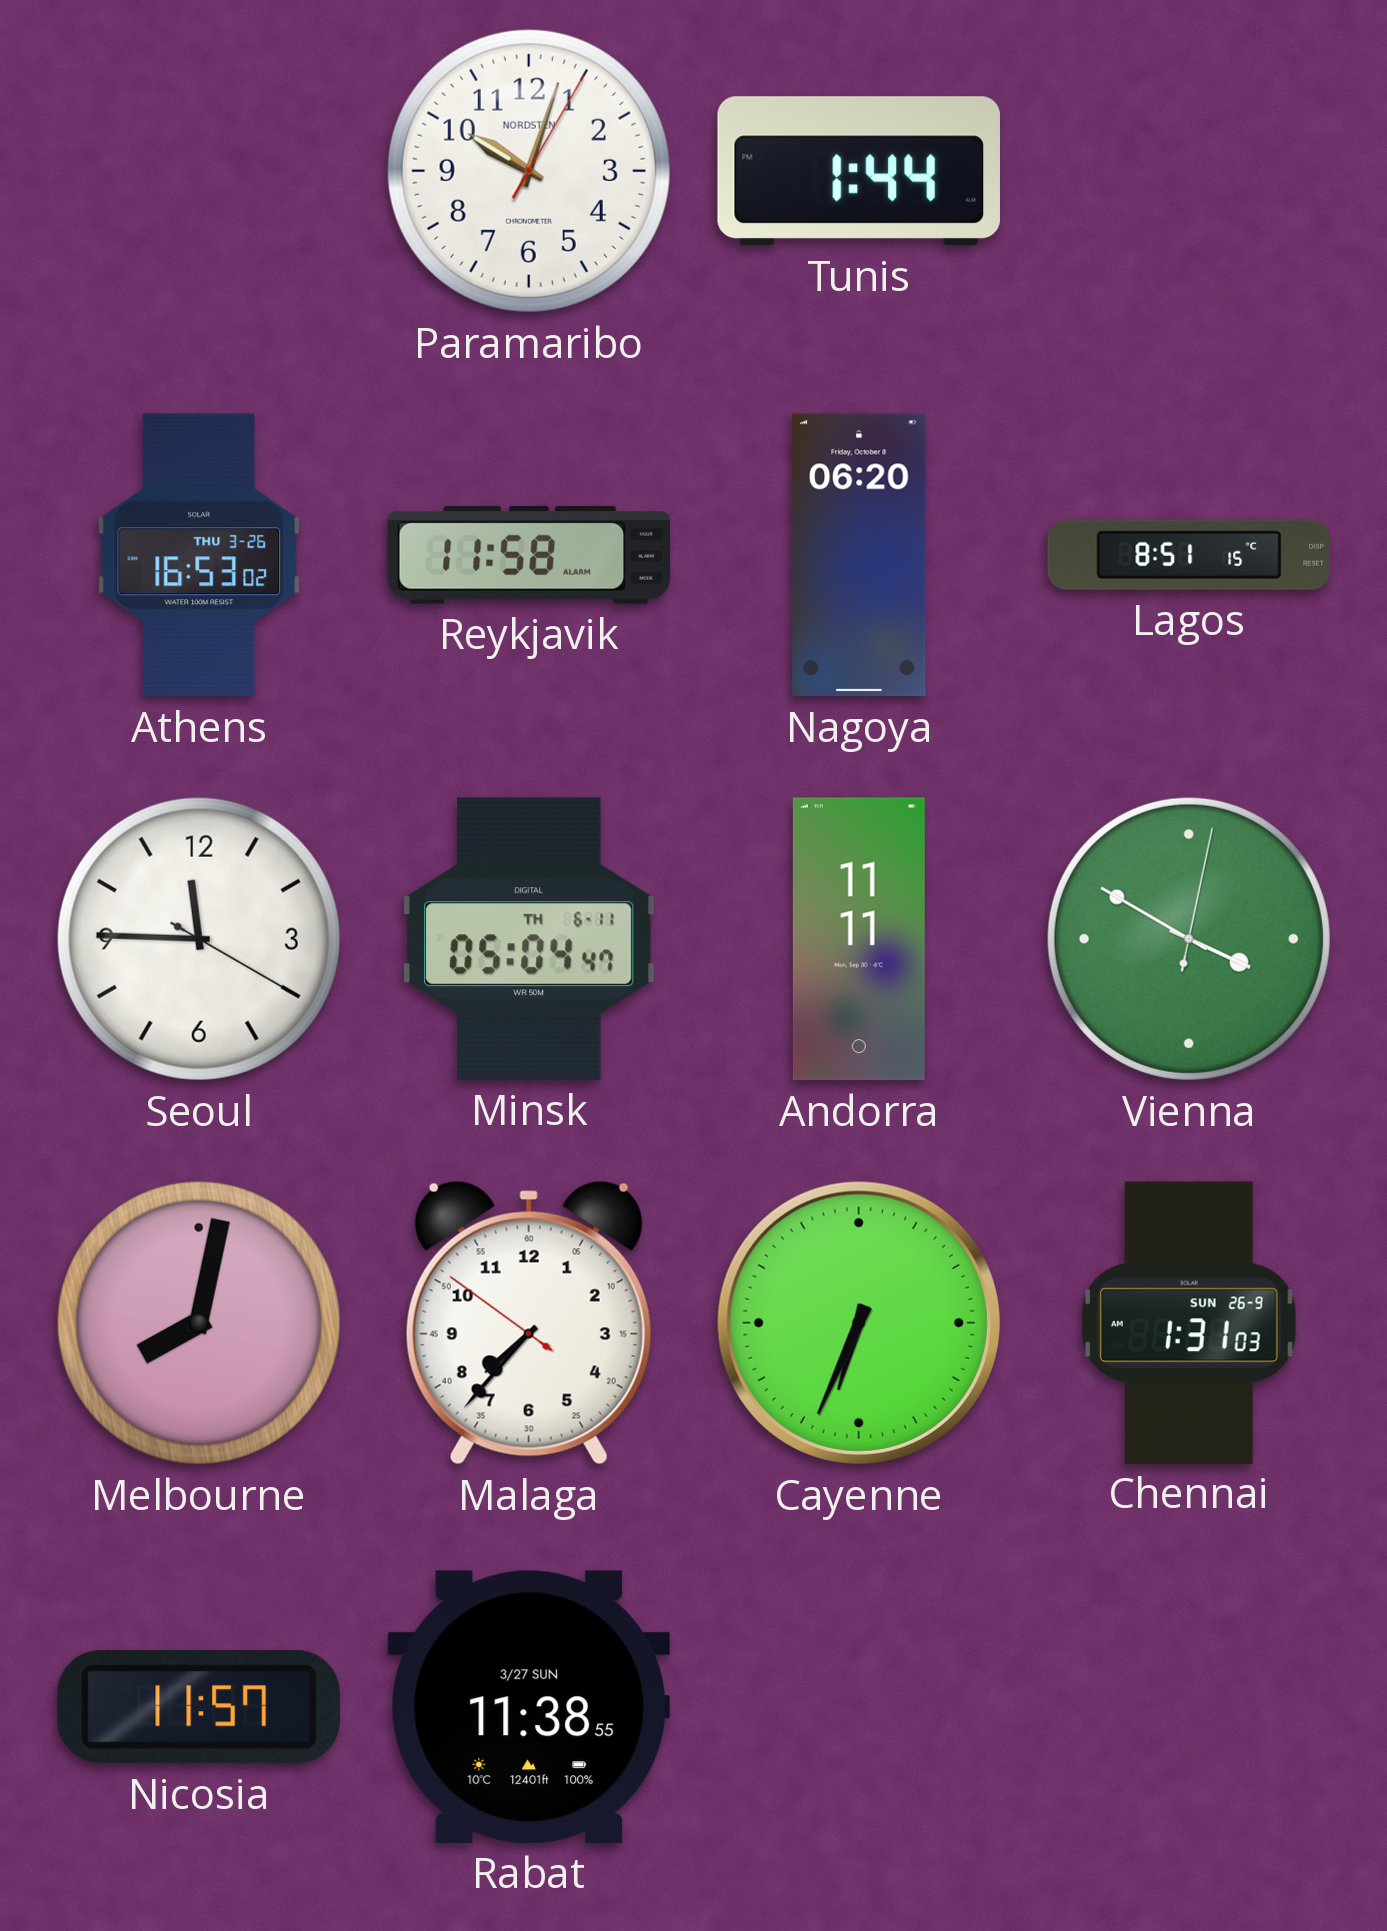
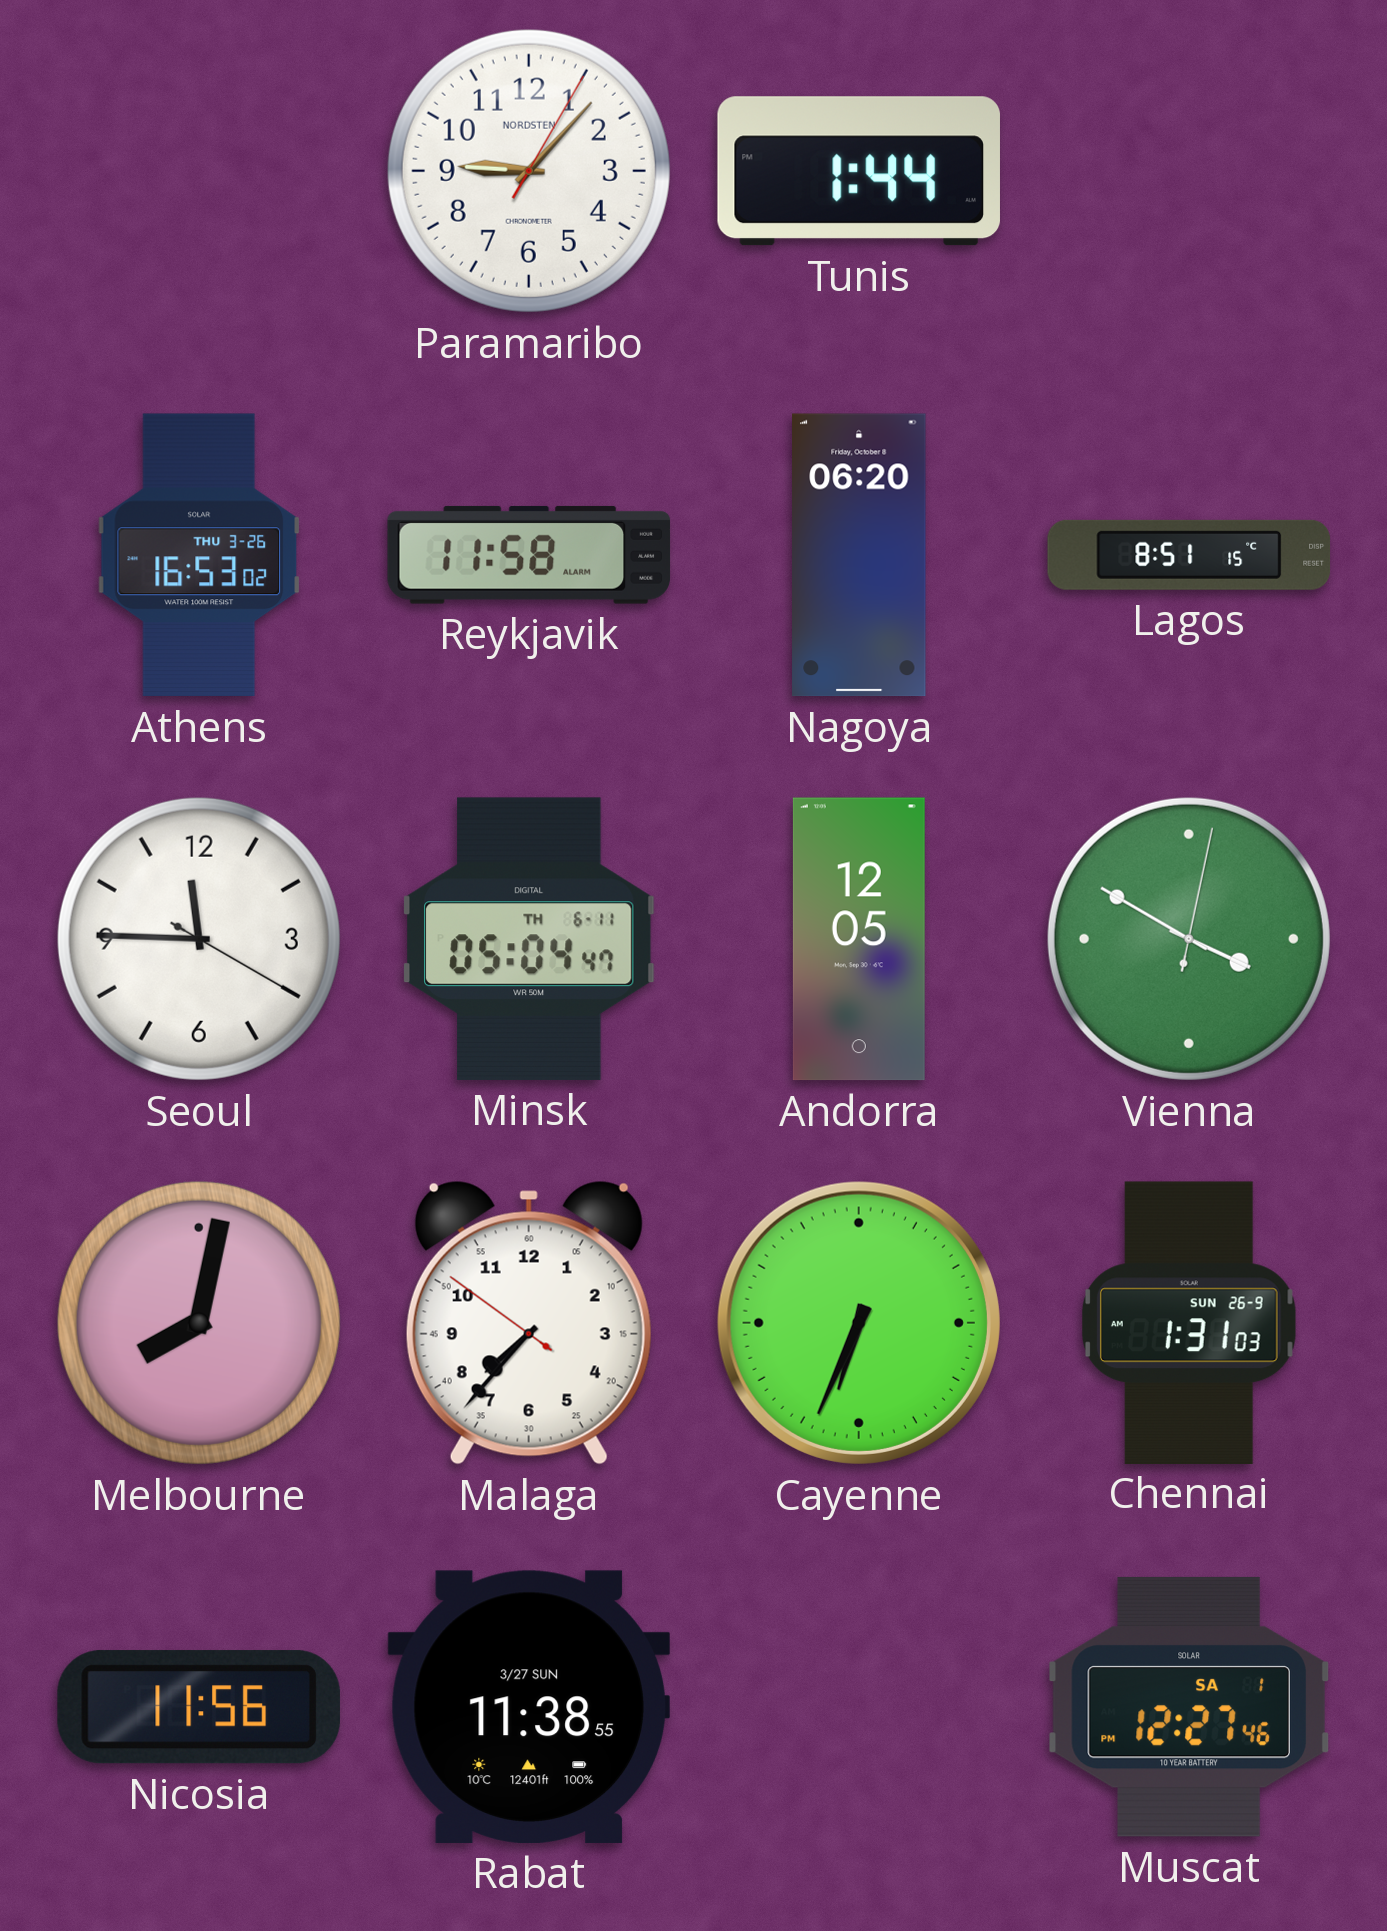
Paramaribo: 10:03 -> 9:07 (529, 171)
Andorra: 11:11 -> 12:05 (859, 939)
Nicosia: 11:57 -> 11:56 (199, 1707)
Muscat: none -> 12:27 (1189, 1707)
